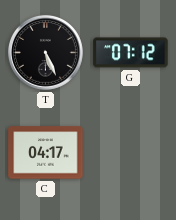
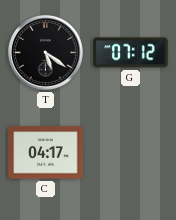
T: 5:26 -> 5:21 (45, 52)
